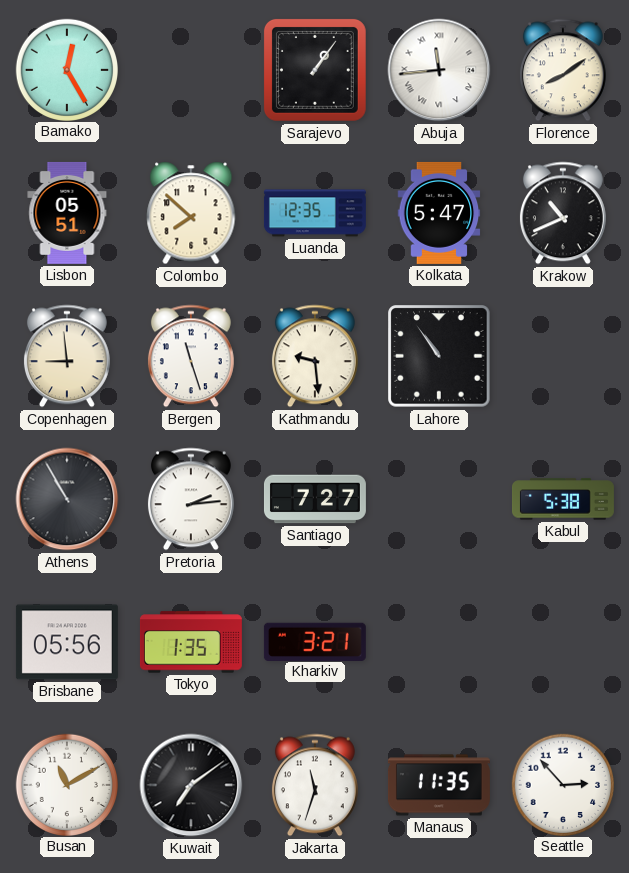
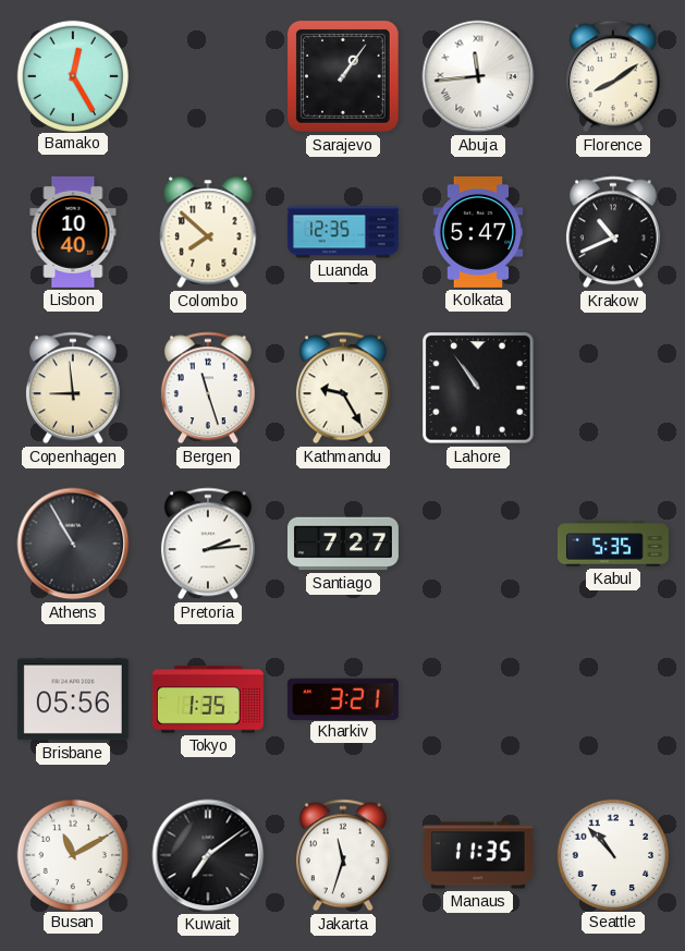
Lisbon: 05:51 -> 10:40 (73, 232)
Kathmandu: 9:29 -> 9:25 (343, 388)
Kabul: 5:38 -> 5:35 (613, 544)
Seattle: 2:53 -> 10:53 (612, 854)
